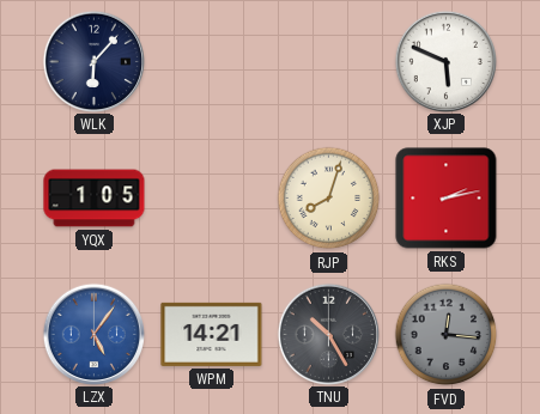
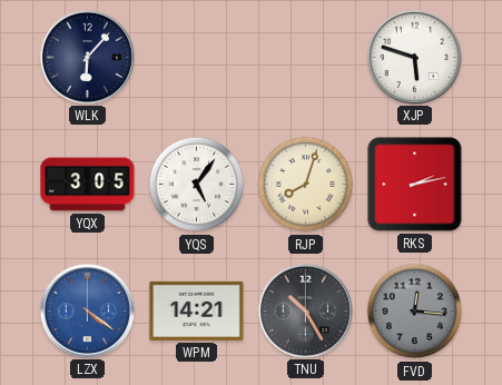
XJP: 5:49 -> 5:48 (414, 57)
YQX: 1:05 -> 3:05 (88, 185)
YQS: none -> 5:06 (197, 185)
LZX: 5:06 -> 4:21 (87, 310)
